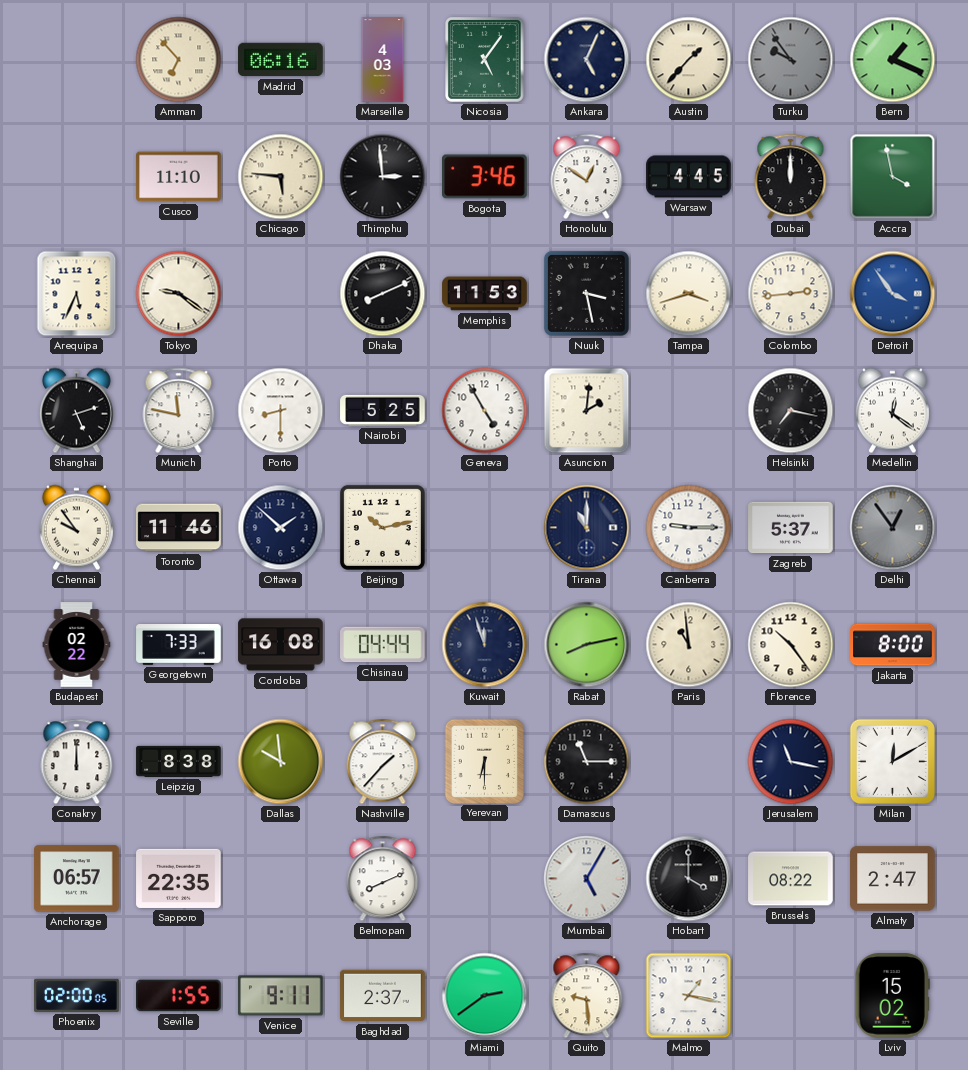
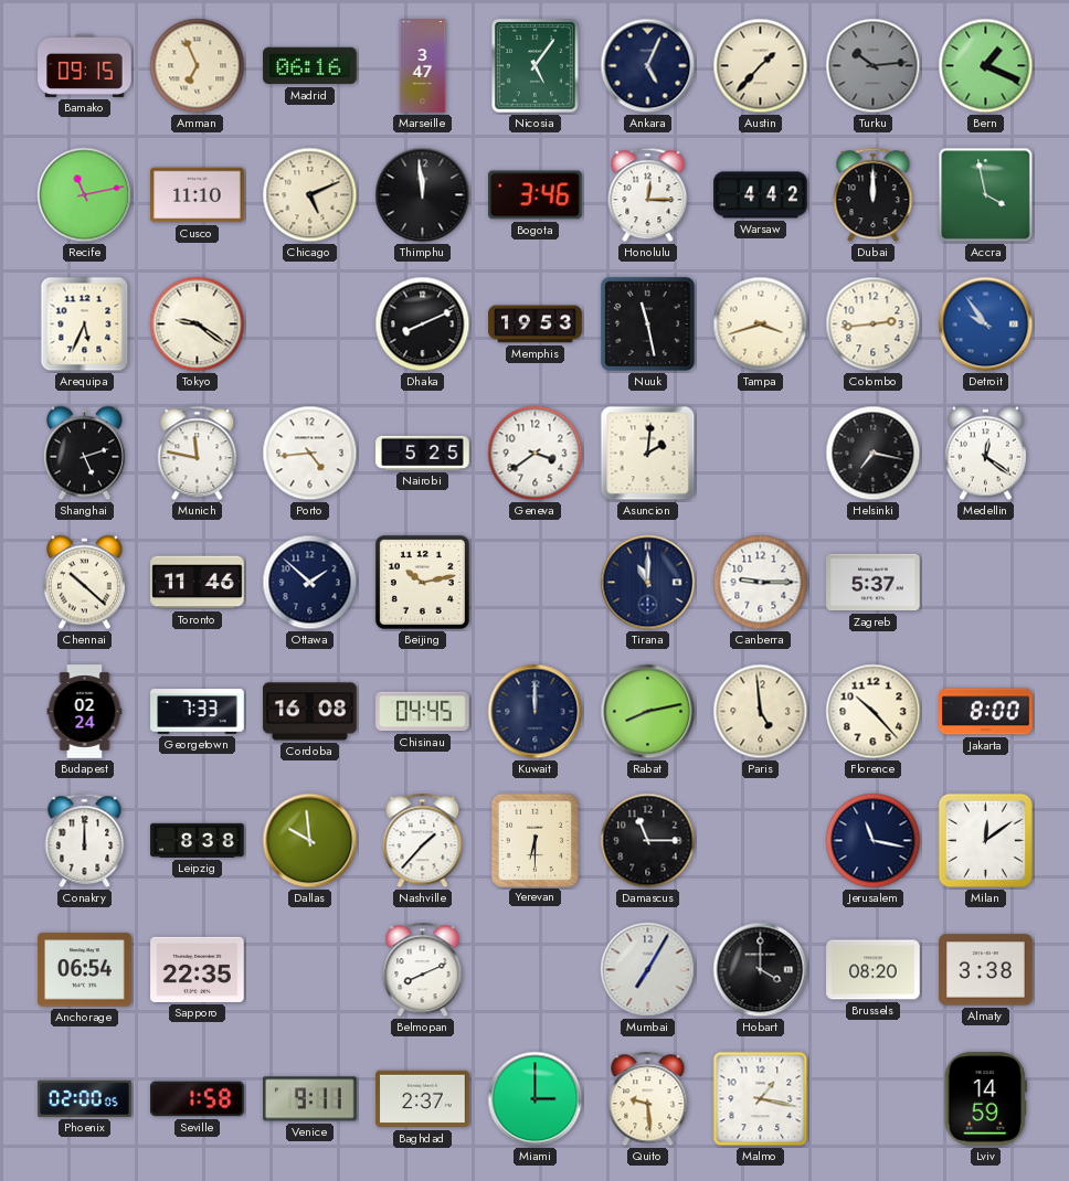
Bamako: none -> 09:15 (85, 65)
Amman: 6:53 -> 6:56 (198, 66)
Marseille: 4:03 -> 3:47 (423, 66)
Turku: 9:54 -> 10:14 (874, 66)
Recife: none -> 11:13 (85, 195)
Chicago: 5:46 -> 5:11 (310, 195)
Thimphu: 2:59 -> 11:59 (423, 195)
Honolulu: 12:51 -> 12:15 (648, 195)
Warsaw: 4:45 -> 4:42 (761, 195)
Memphis: 11:53 -> 19:53 (536, 324)
Nuuk: 3:28 -> 11:28 (647, 323)
Detroit: 3:54 -> 9:54 (986, 324)
Porto: 8:30 -> 4:44 (310, 454)
Geneva: 4:55 -> 3:39 (536, 454)
Chennai: 9:54 -> 10:22 (84, 583)
Delhi: 12:54 -> none (893, 528)
Budapest: 02:22 -> 02:24 (85, 712)
Chisinau: 04:44 -> 04:45 (423, 712)
Kuwait: 11:57 -> 12:00 (536, 712)
Paris: 10:59 -> 4:59 (761, 712)
Florence: 10:24 -> 10:23 (874, 712)
Milan: 12:10 -> 12:09 (985, 840)
Anchorage: 06:57 -> 06:54 (85, 970)
Mumbai: 5:05 -> 7:05 (648, 970)
Brussels: 08:22 -> 08:20 (874, 970)
Almaty: 2:47 -> 3:38 (986, 970)
Seville: 1:55 -> 1:58 (198, 1099)
Miami: 2:39 -> 3:00 (536, 1099)
Lviv: 15:02 -> 14:59 (985, 1099)
